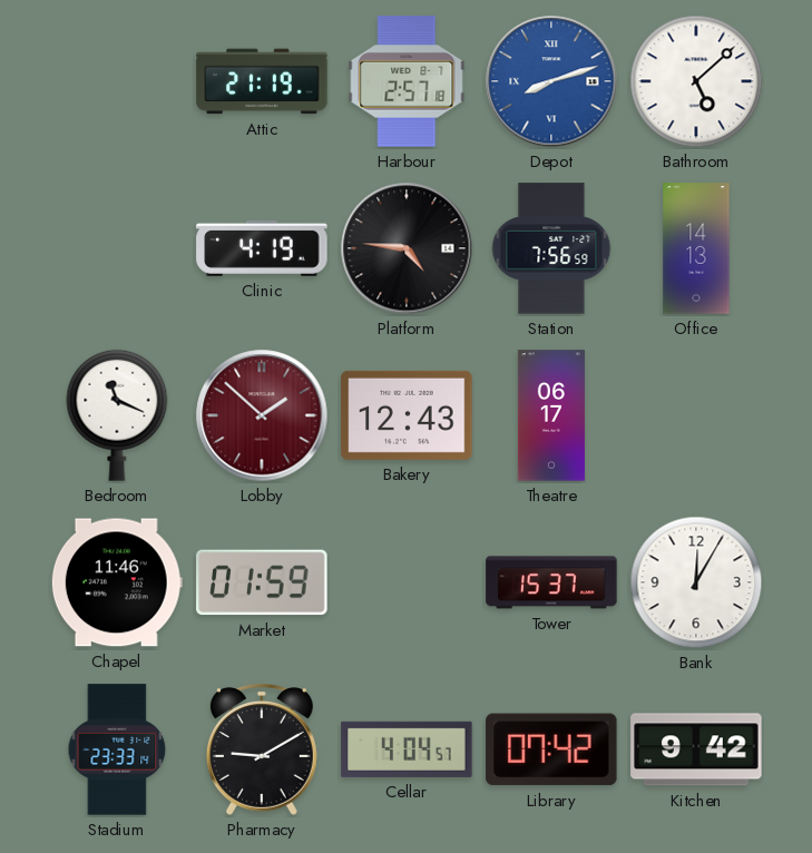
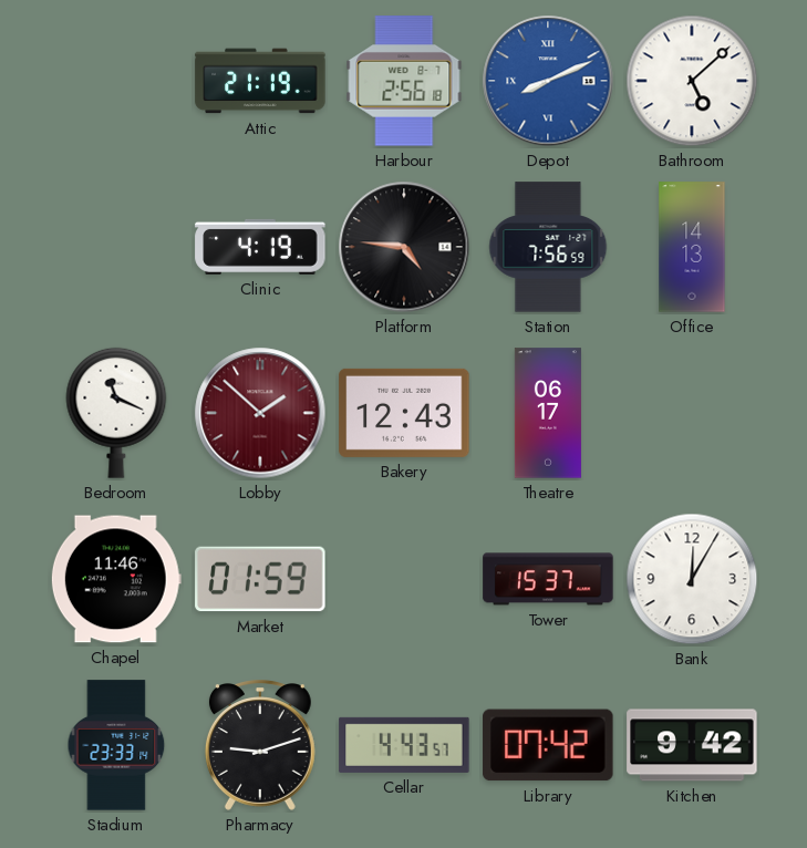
Harbour: 2:57 -> 2:56 (404, 81)
Depot: 8:12 -> 8:11 (548, 81)
Pharmacy: 9:10 -> 9:12 (260, 745)
Cellar: 4:04 -> 4:43 (404, 745)
